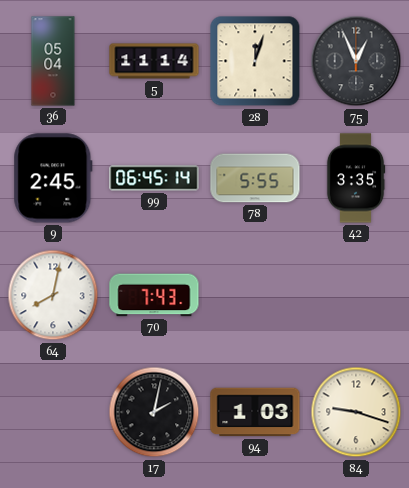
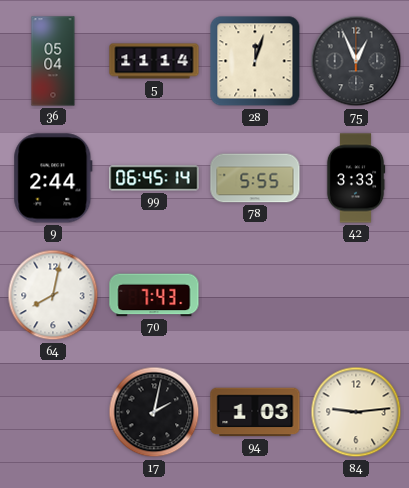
9: 2:45 -> 2:44 (53, 178)
42: 3:35 -> 3:33 (356, 178)
84: 9:18 -> 9:14 (356, 412)
